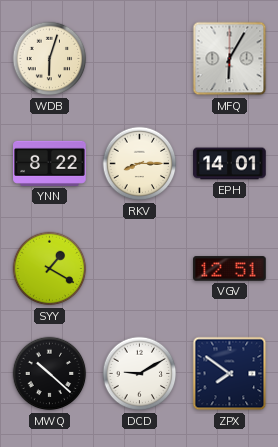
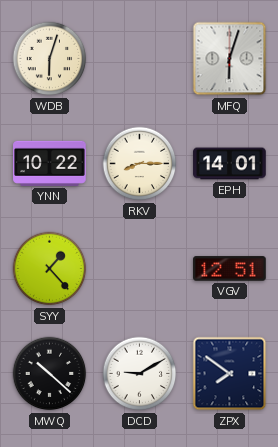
MFQ: 6:05 -> 6:03 (230, 59)
YNN: 8:22 -> 10:22 (50, 163)
SYY: 1:20 -> 1:23 (50, 269)
